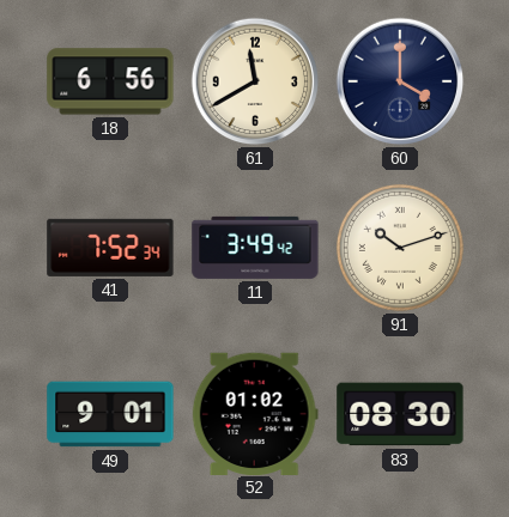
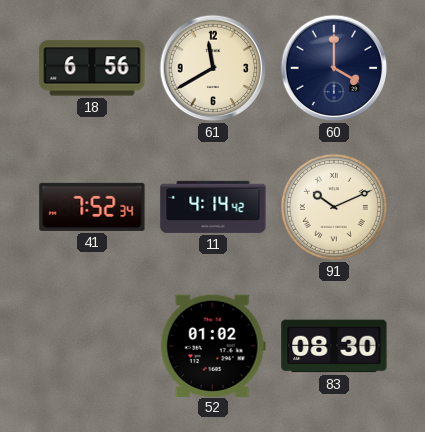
11: 3:49 -> 4:14 (213, 207)
91: 10:12 -> 10:11 (334, 207)
49: 9:01 -> none (110, 414)
